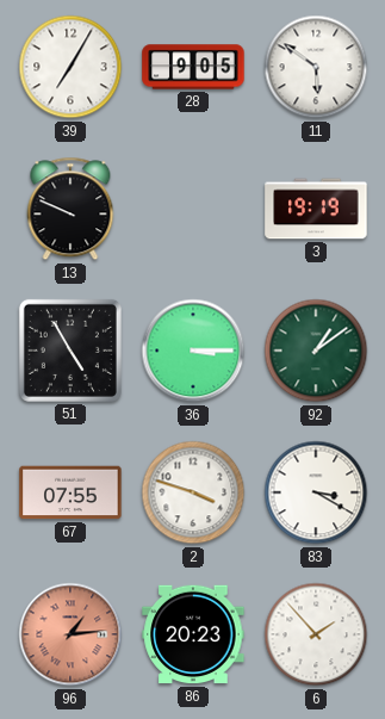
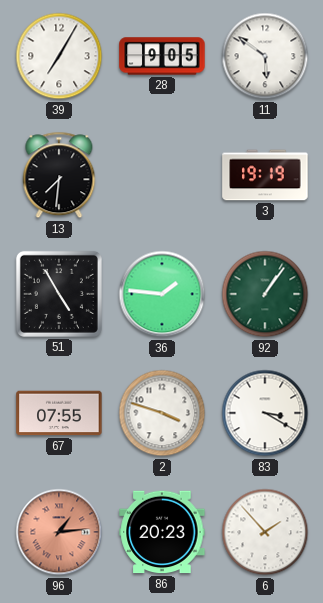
13: 9:49 -> 7:31 (59, 175)
36: 3:15 -> 1:46 (162, 294)
92: 1:09 -> 1:06 (265, 294)
